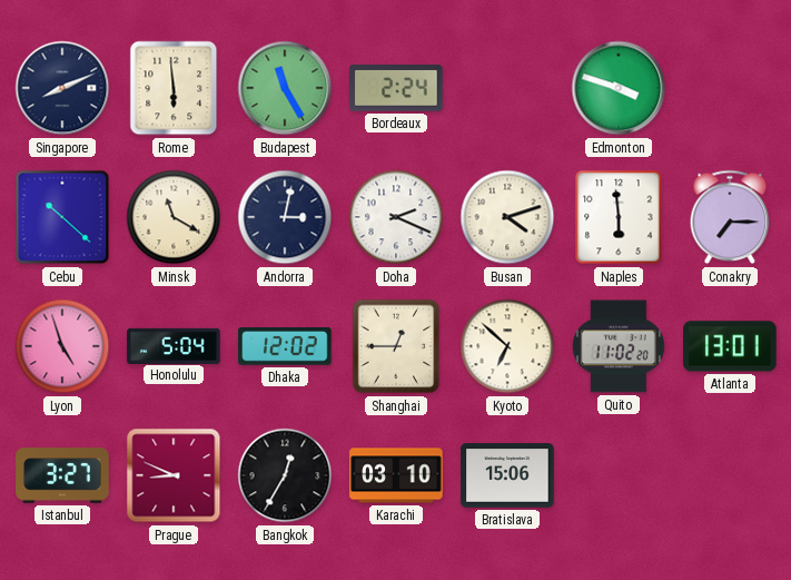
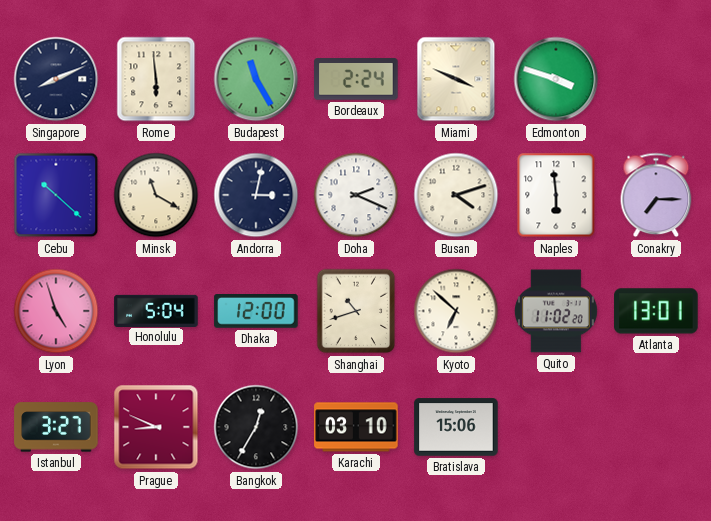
Miami: none -> 3:49 (456, 79)
Dhaka: 12:02 -> 12:00 (256, 312)
Shanghai: 12:45 -> 10:42 (356, 311)
